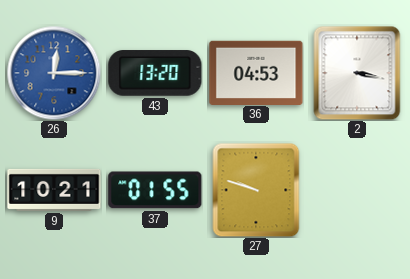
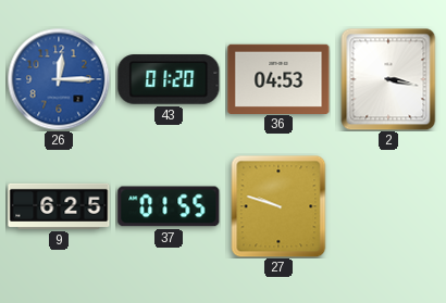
43: 13:20 -> 01:20 (169, 79)
9: 10:21 -> 6:25 (59, 206)
